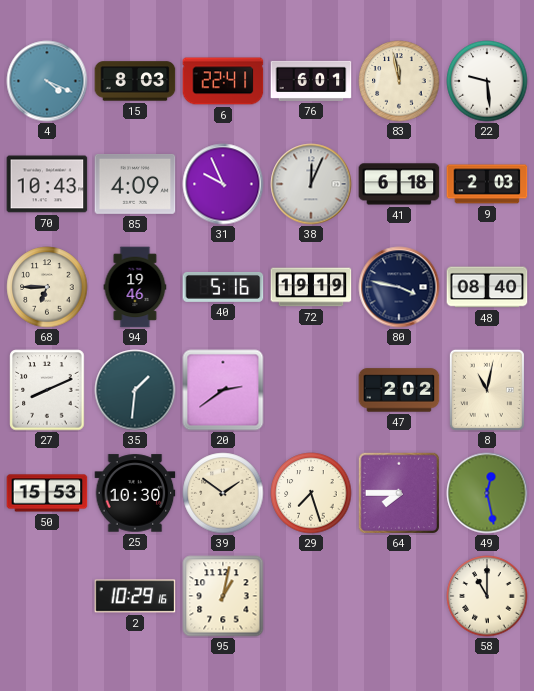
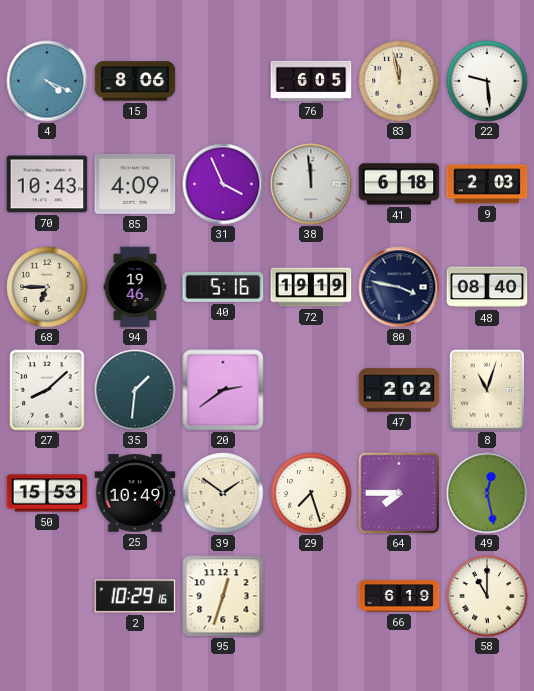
15: 8:03 -> 8:06 (135, 81)
6: 22:41 -> none (223, 81)
76: 6:01 -> 6:05 (311, 81)
31: 9:56 -> 3:56 (223, 184)
38: 12:04 -> 11:59 (311, 184)
27: 8:11 -> 8:08 (47, 390)
8: 11:02 -> 11:03 (487, 390)
25: 10:30 -> 10:49 (135, 493)
95: 1:02 -> 12:33 (223, 596)
66: none -> 6:19 (399, 596)
